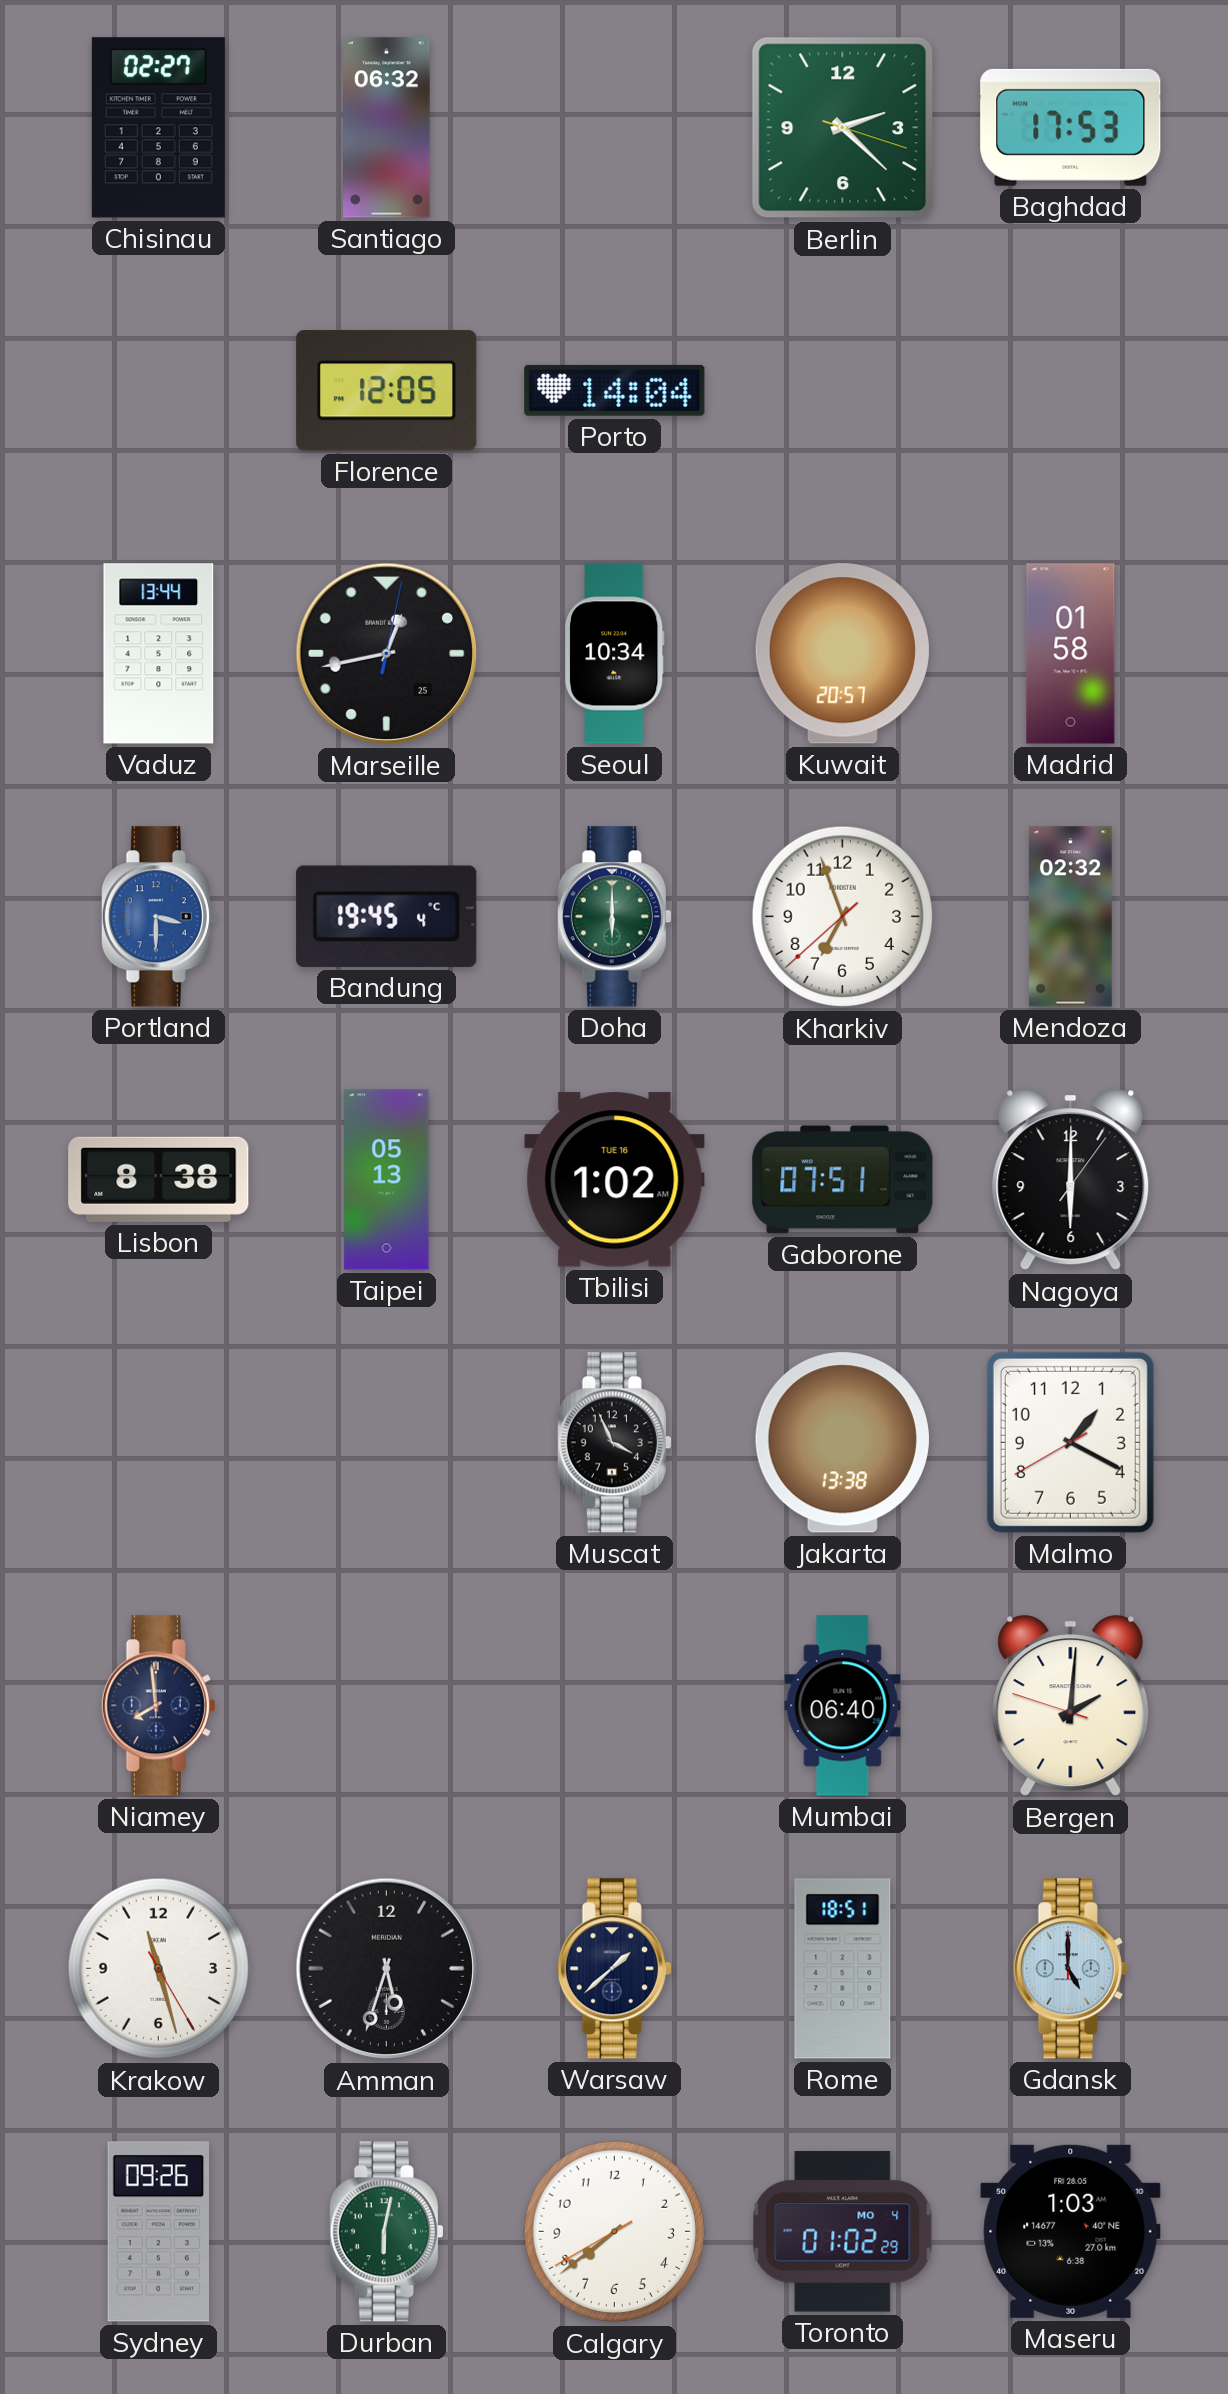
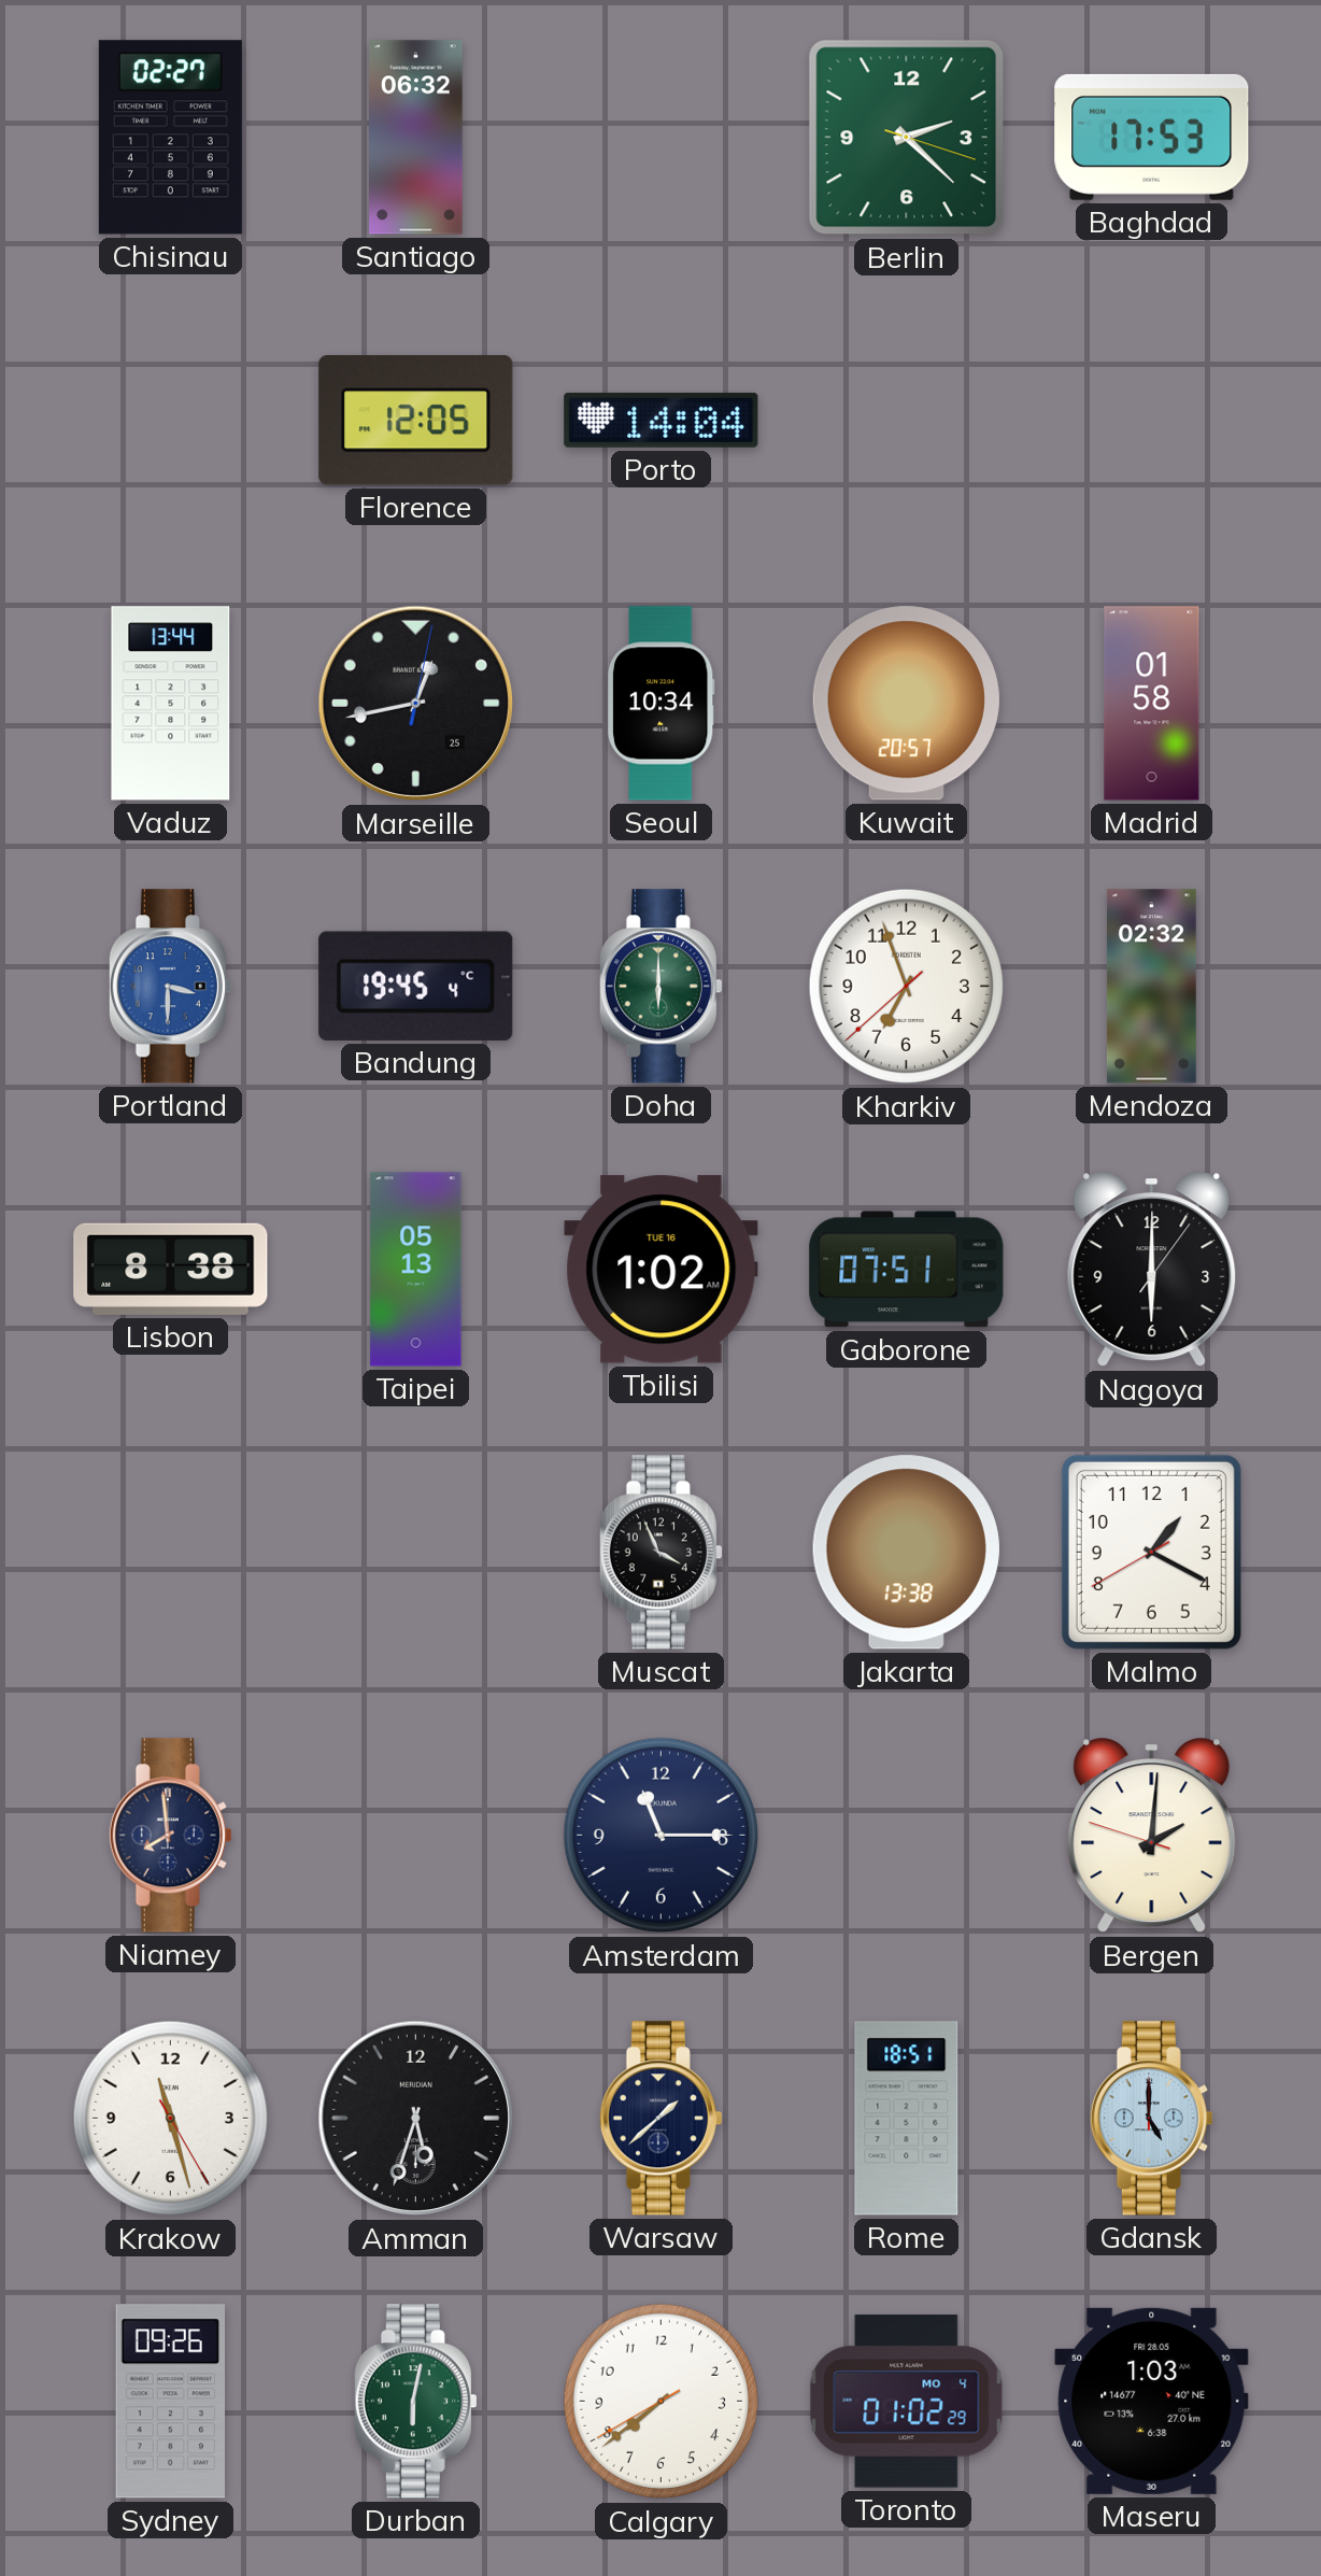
Amsterdam: none -> 11:15 (662, 1836)
Mumbai: 06:40 -> none (843, 1706)
